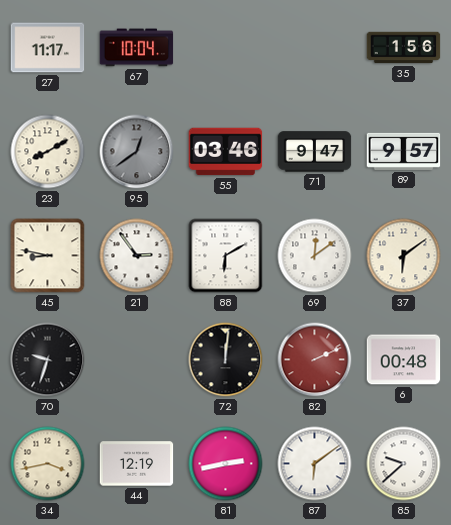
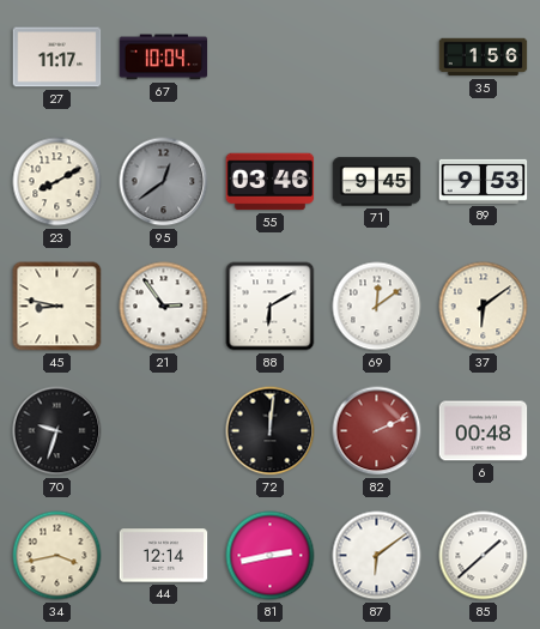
71: 9:47 -> 9:45 (377, 182)
89: 9:57 -> 9:53 (484, 181)
44: 12:19 -> 12:14 (164, 556)
85: 9:38 -> 1:38 (484, 556)
